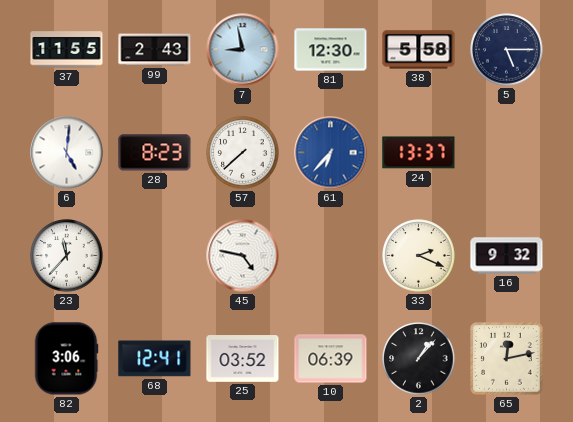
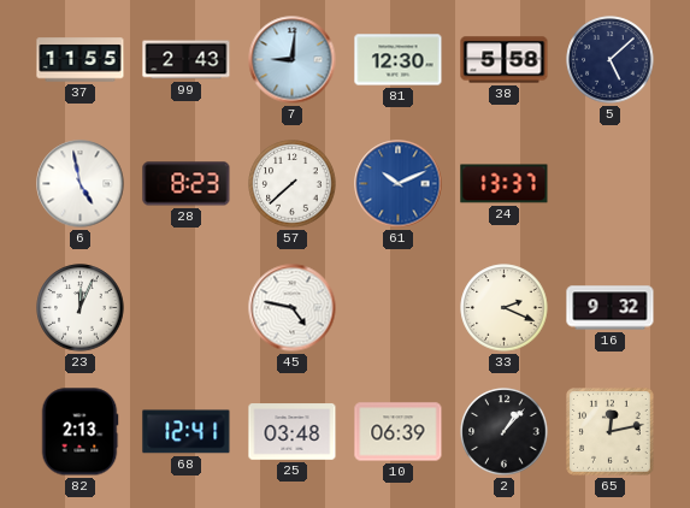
7: 8:58 -> 9:01 (293, 60)
5: 5:15 -> 5:08 (611, 60)
6: 5:01 -> 4:58 (81, 184)
61: 6:37 -> 10:11 (399, 184)
23: 11:37 -> 12:04 (81, 308)
82: 3:06 -> 2:13 (79, 432)
25: 03:52 -> 03:48 (293, 432)
